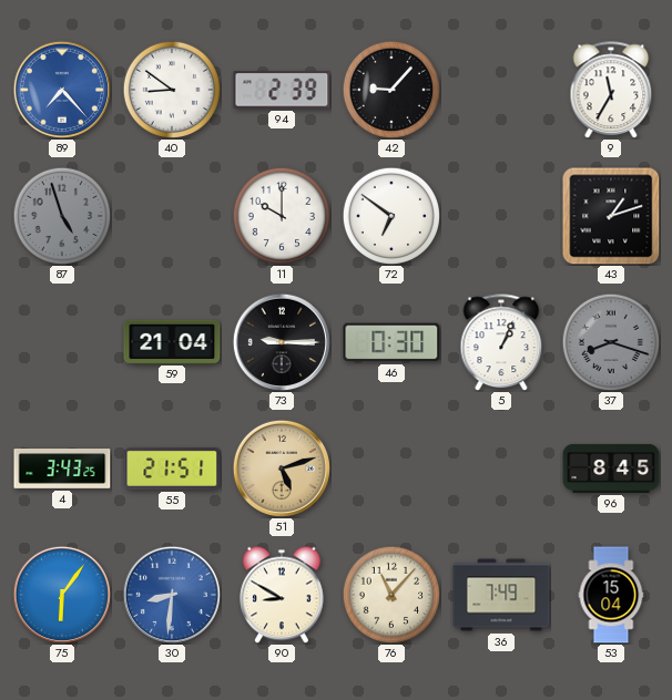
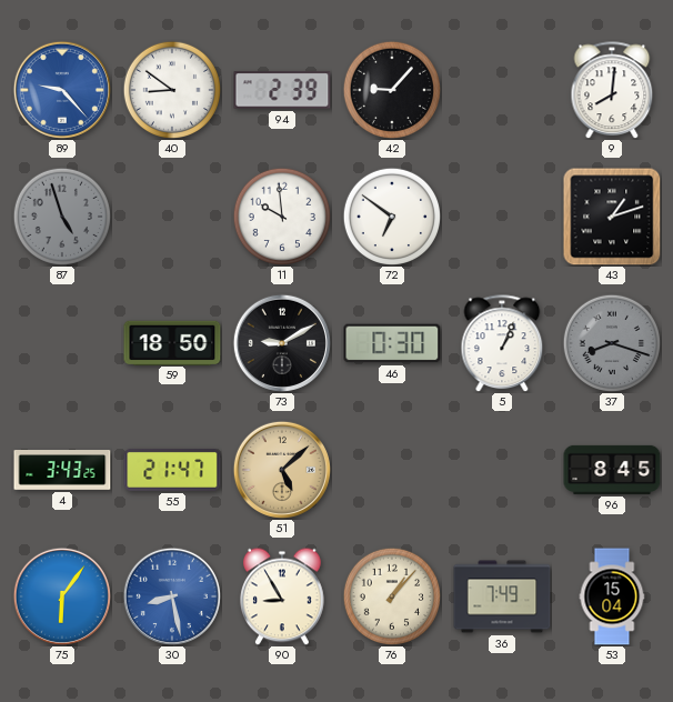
89: 7:23 -> 9:23 (62, 90)
9: 11:35 -> 8:01 (612, 90)
11: 10:00 -> 9:59 (281, 215)
59: 21:04 -> 18:50 (172, 342)
73: 9:15 -> 9:10 (282, 343)
55: 21:51 -> 21:47 (172, 470)
51: 5:12 -> 5:08 (282, 470)
30: 8:31 -> 8:28 (172, 596)
90: 8:50 -> 8:55 (283, 596)
76: 11:07 -> 1:07 (391, 595)
